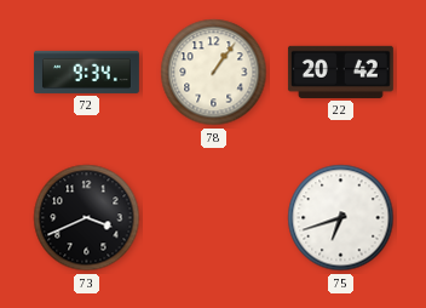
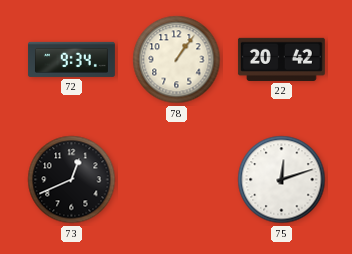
73: 3:41 -> 12:41 (72, 180)
75: 6:42 -> 12:12 (282, 180)
